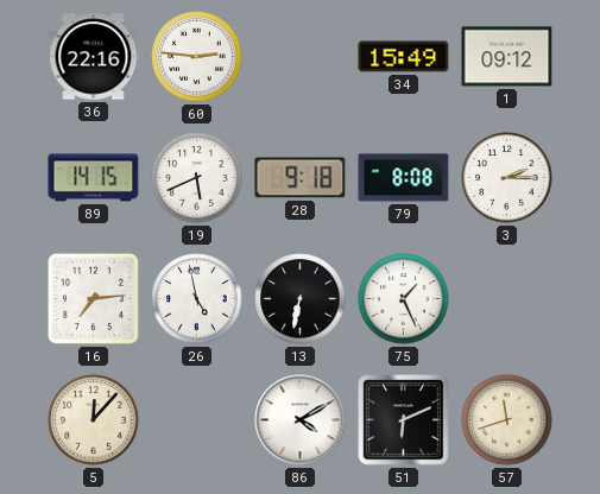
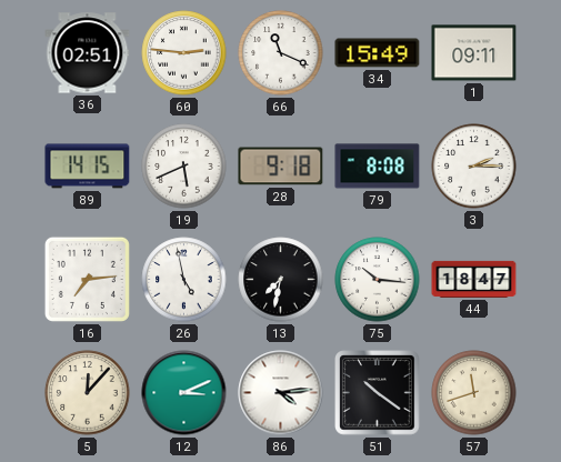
36: 22:16 -> 02:51 (88, 53)
66: none -> 11:19 (281, 53)
1: 09:12 -> 09:11 (474, 53)
13: 6:32 -> 7:32 (281, 280)
75: 1:26 -> 10:16 (378, 280)
44: none -> 18:47 (474, 279)
12: none -> 3:11 (184, 393)
86: 4:10 -> 4:14 (281, 393)
51: 6:11 -> 10:21 (378, 393)
